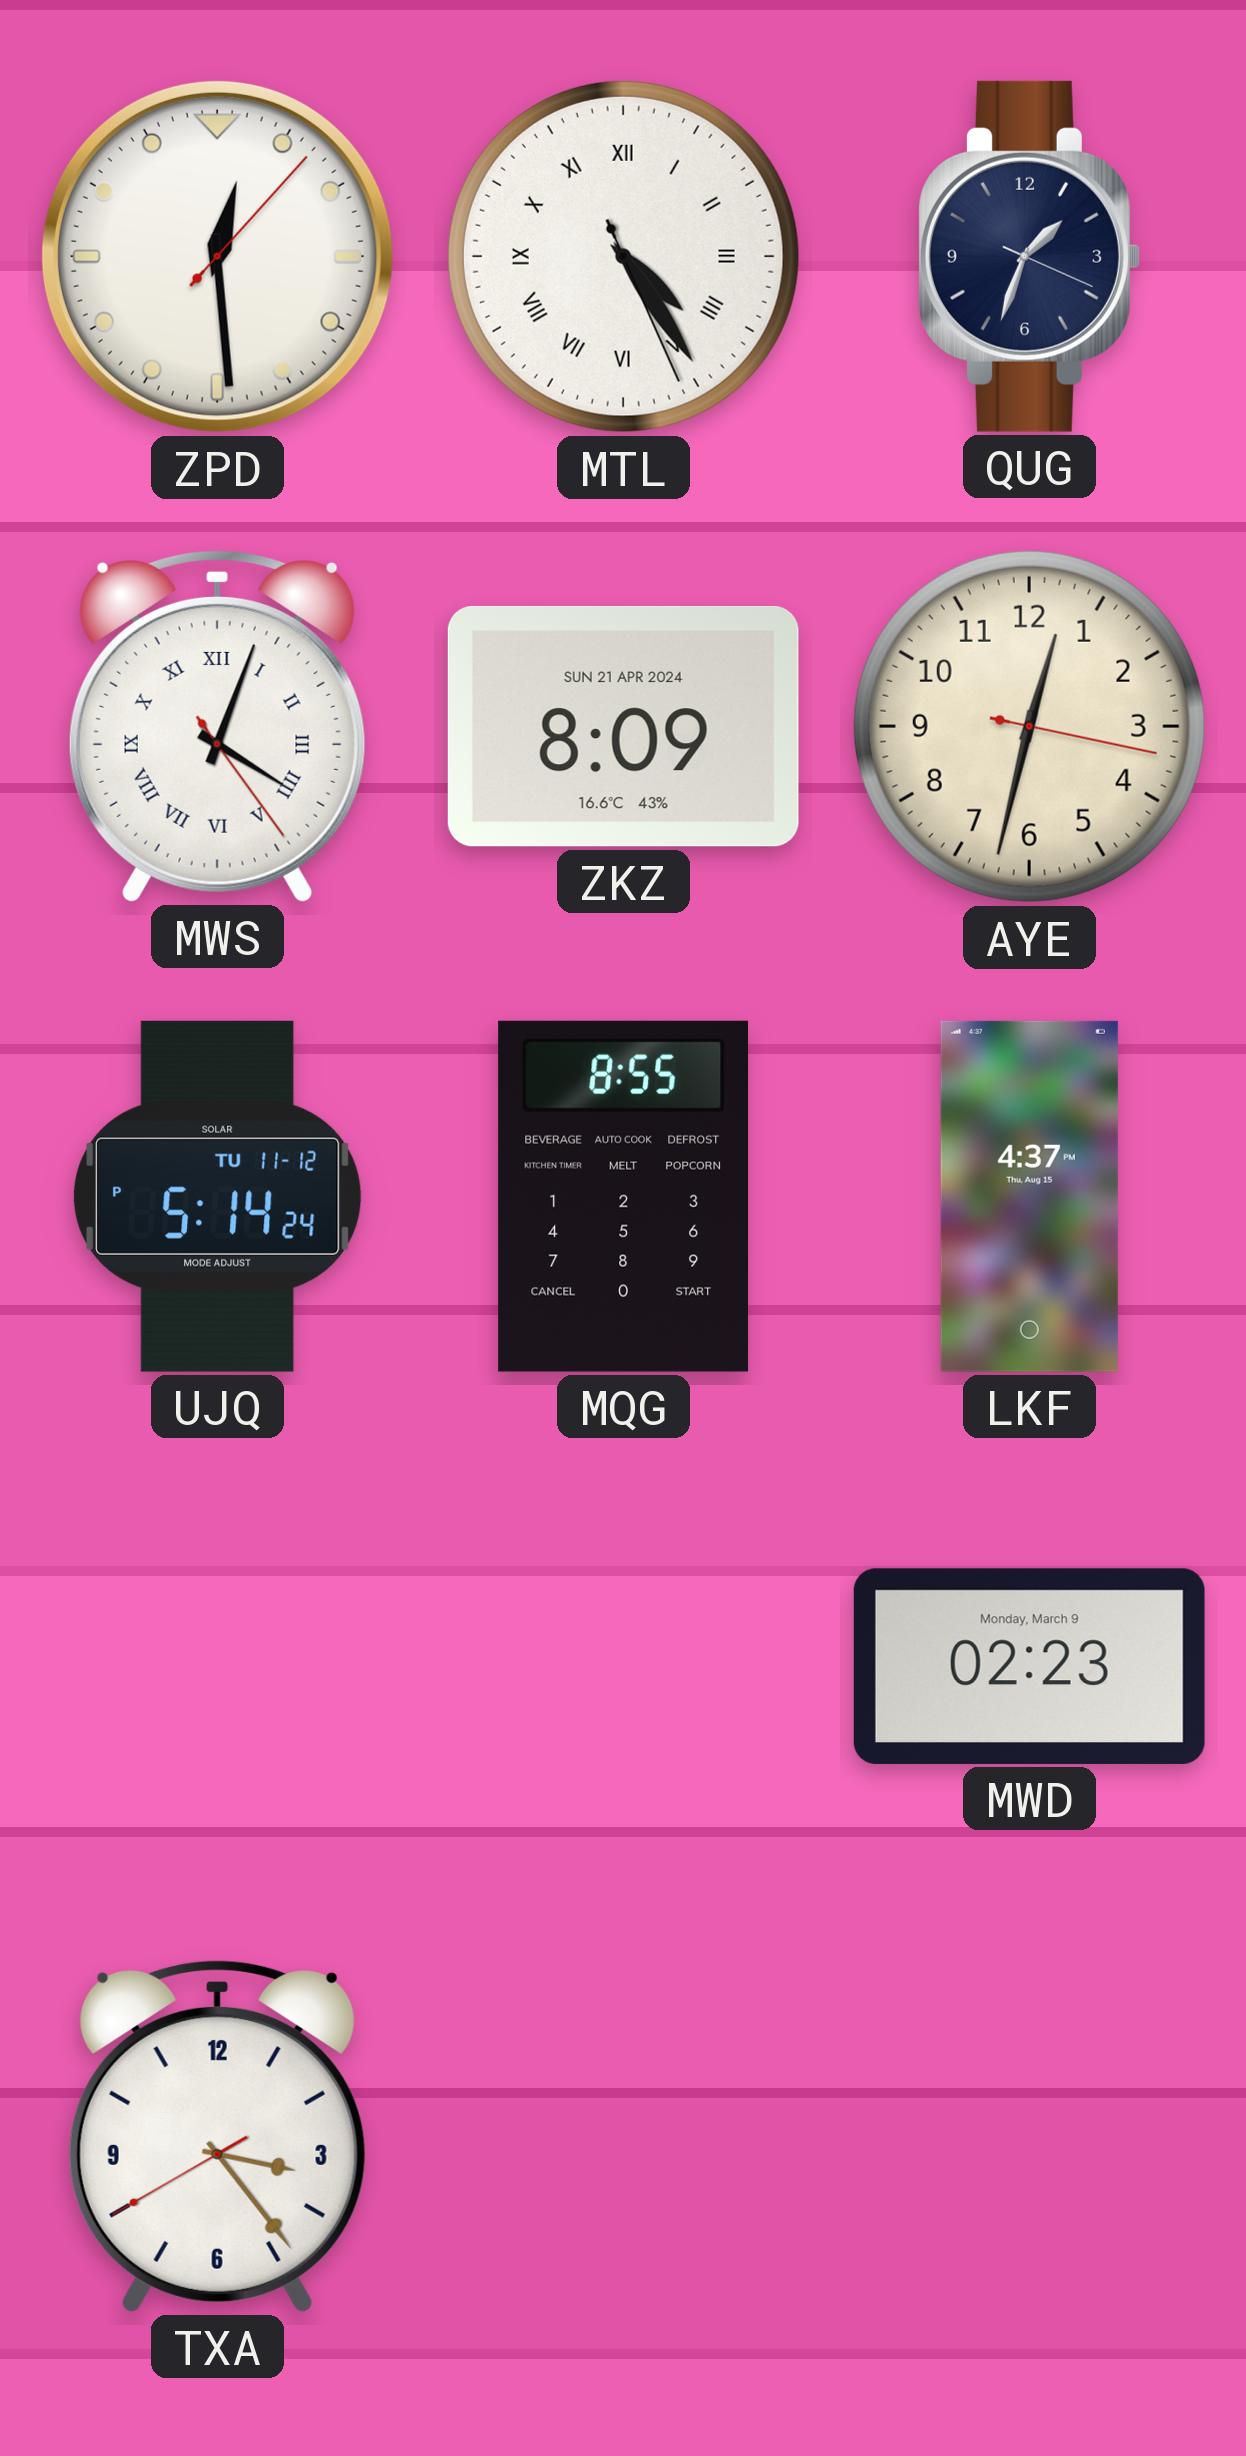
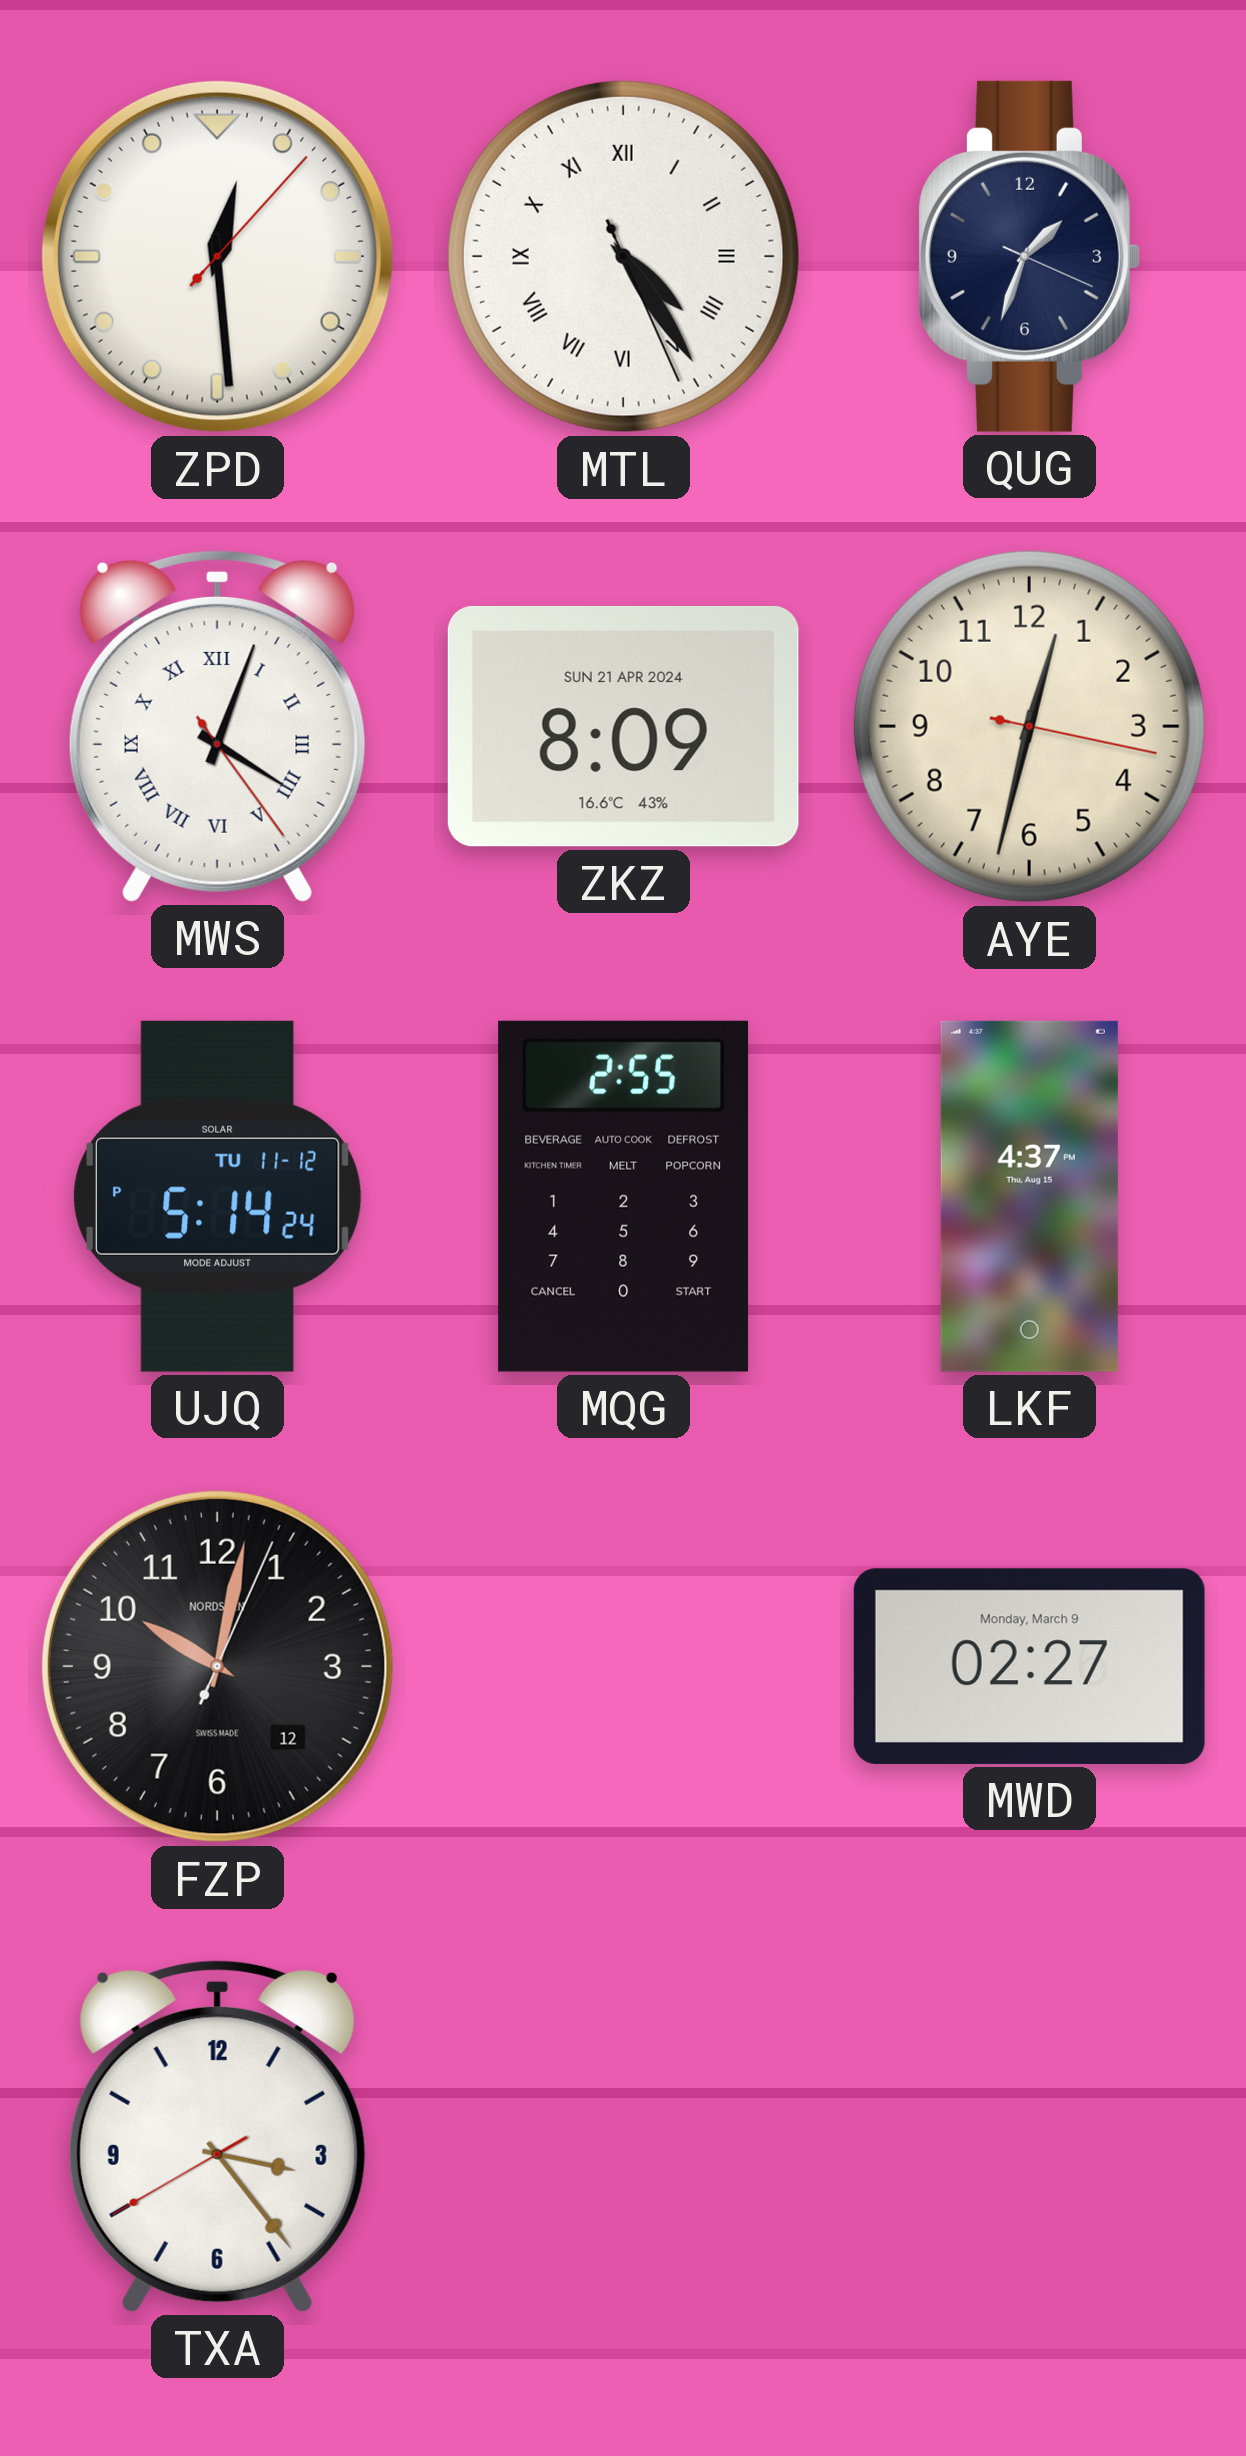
MQG: 8:55 -> 2:55 (624, 1196)
FZP: none -> 10:02 (217, 1666)
MWD: 02:23 -> 02:27 (1029, 1666)
